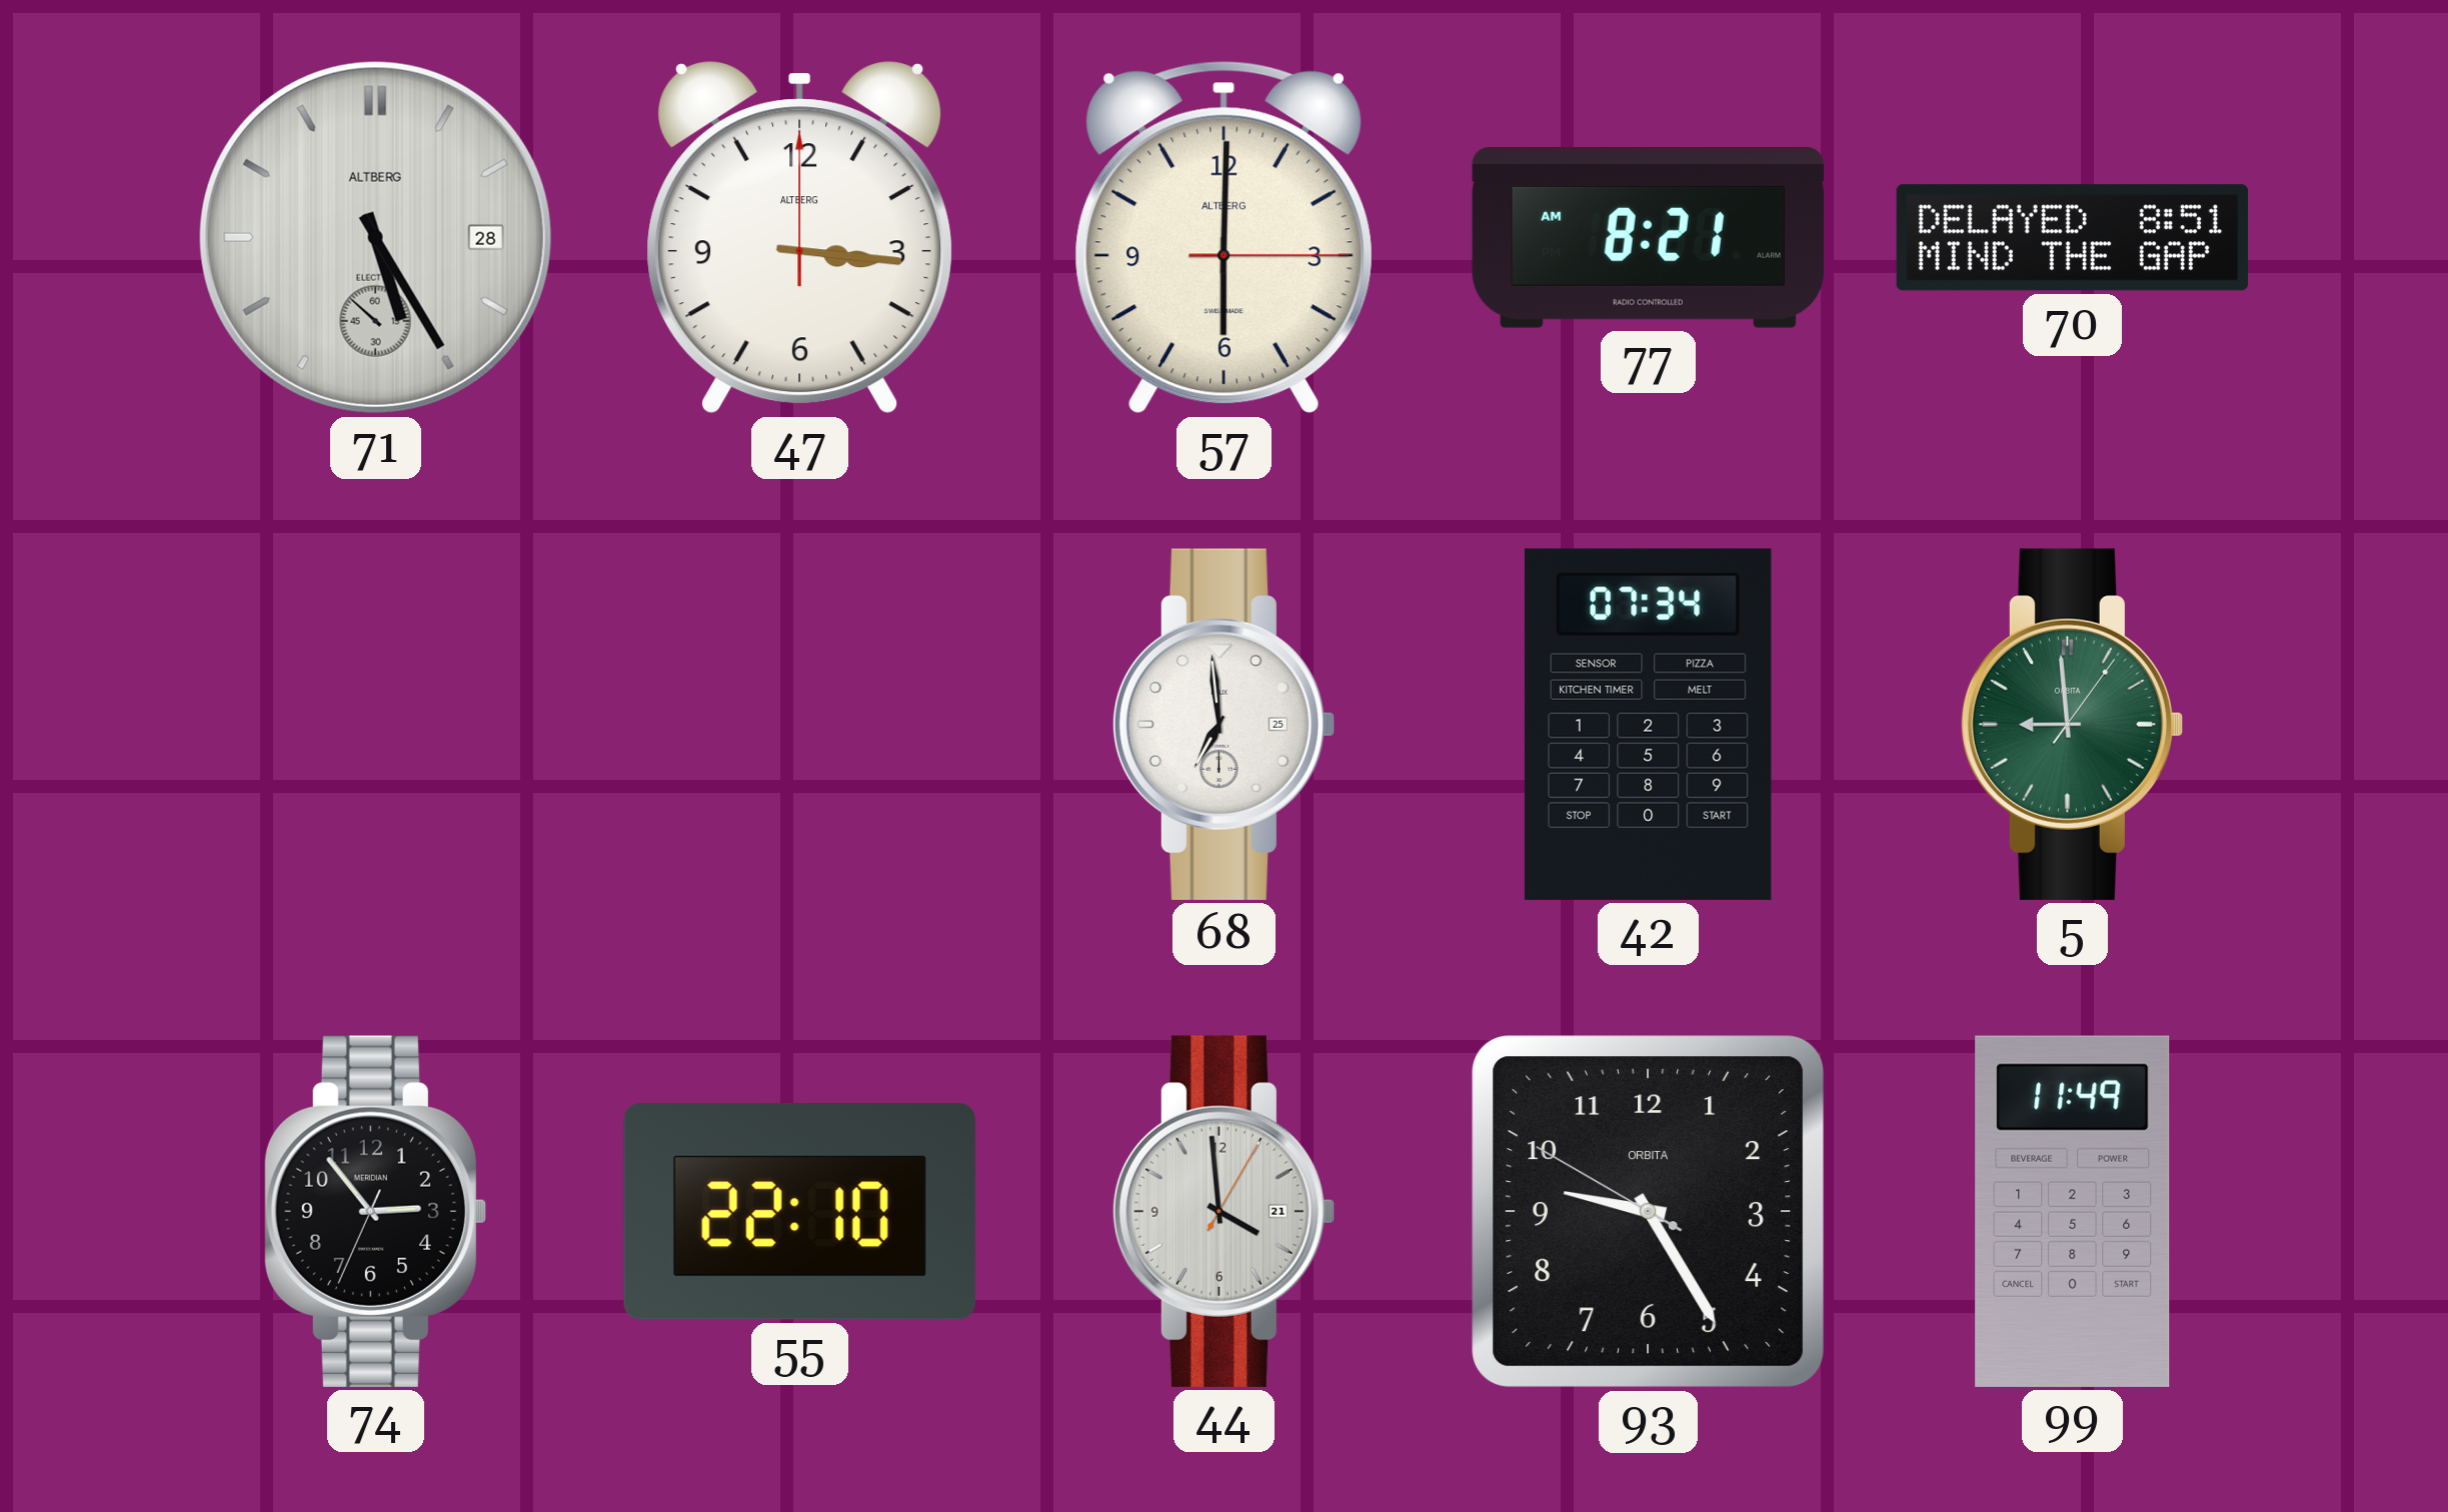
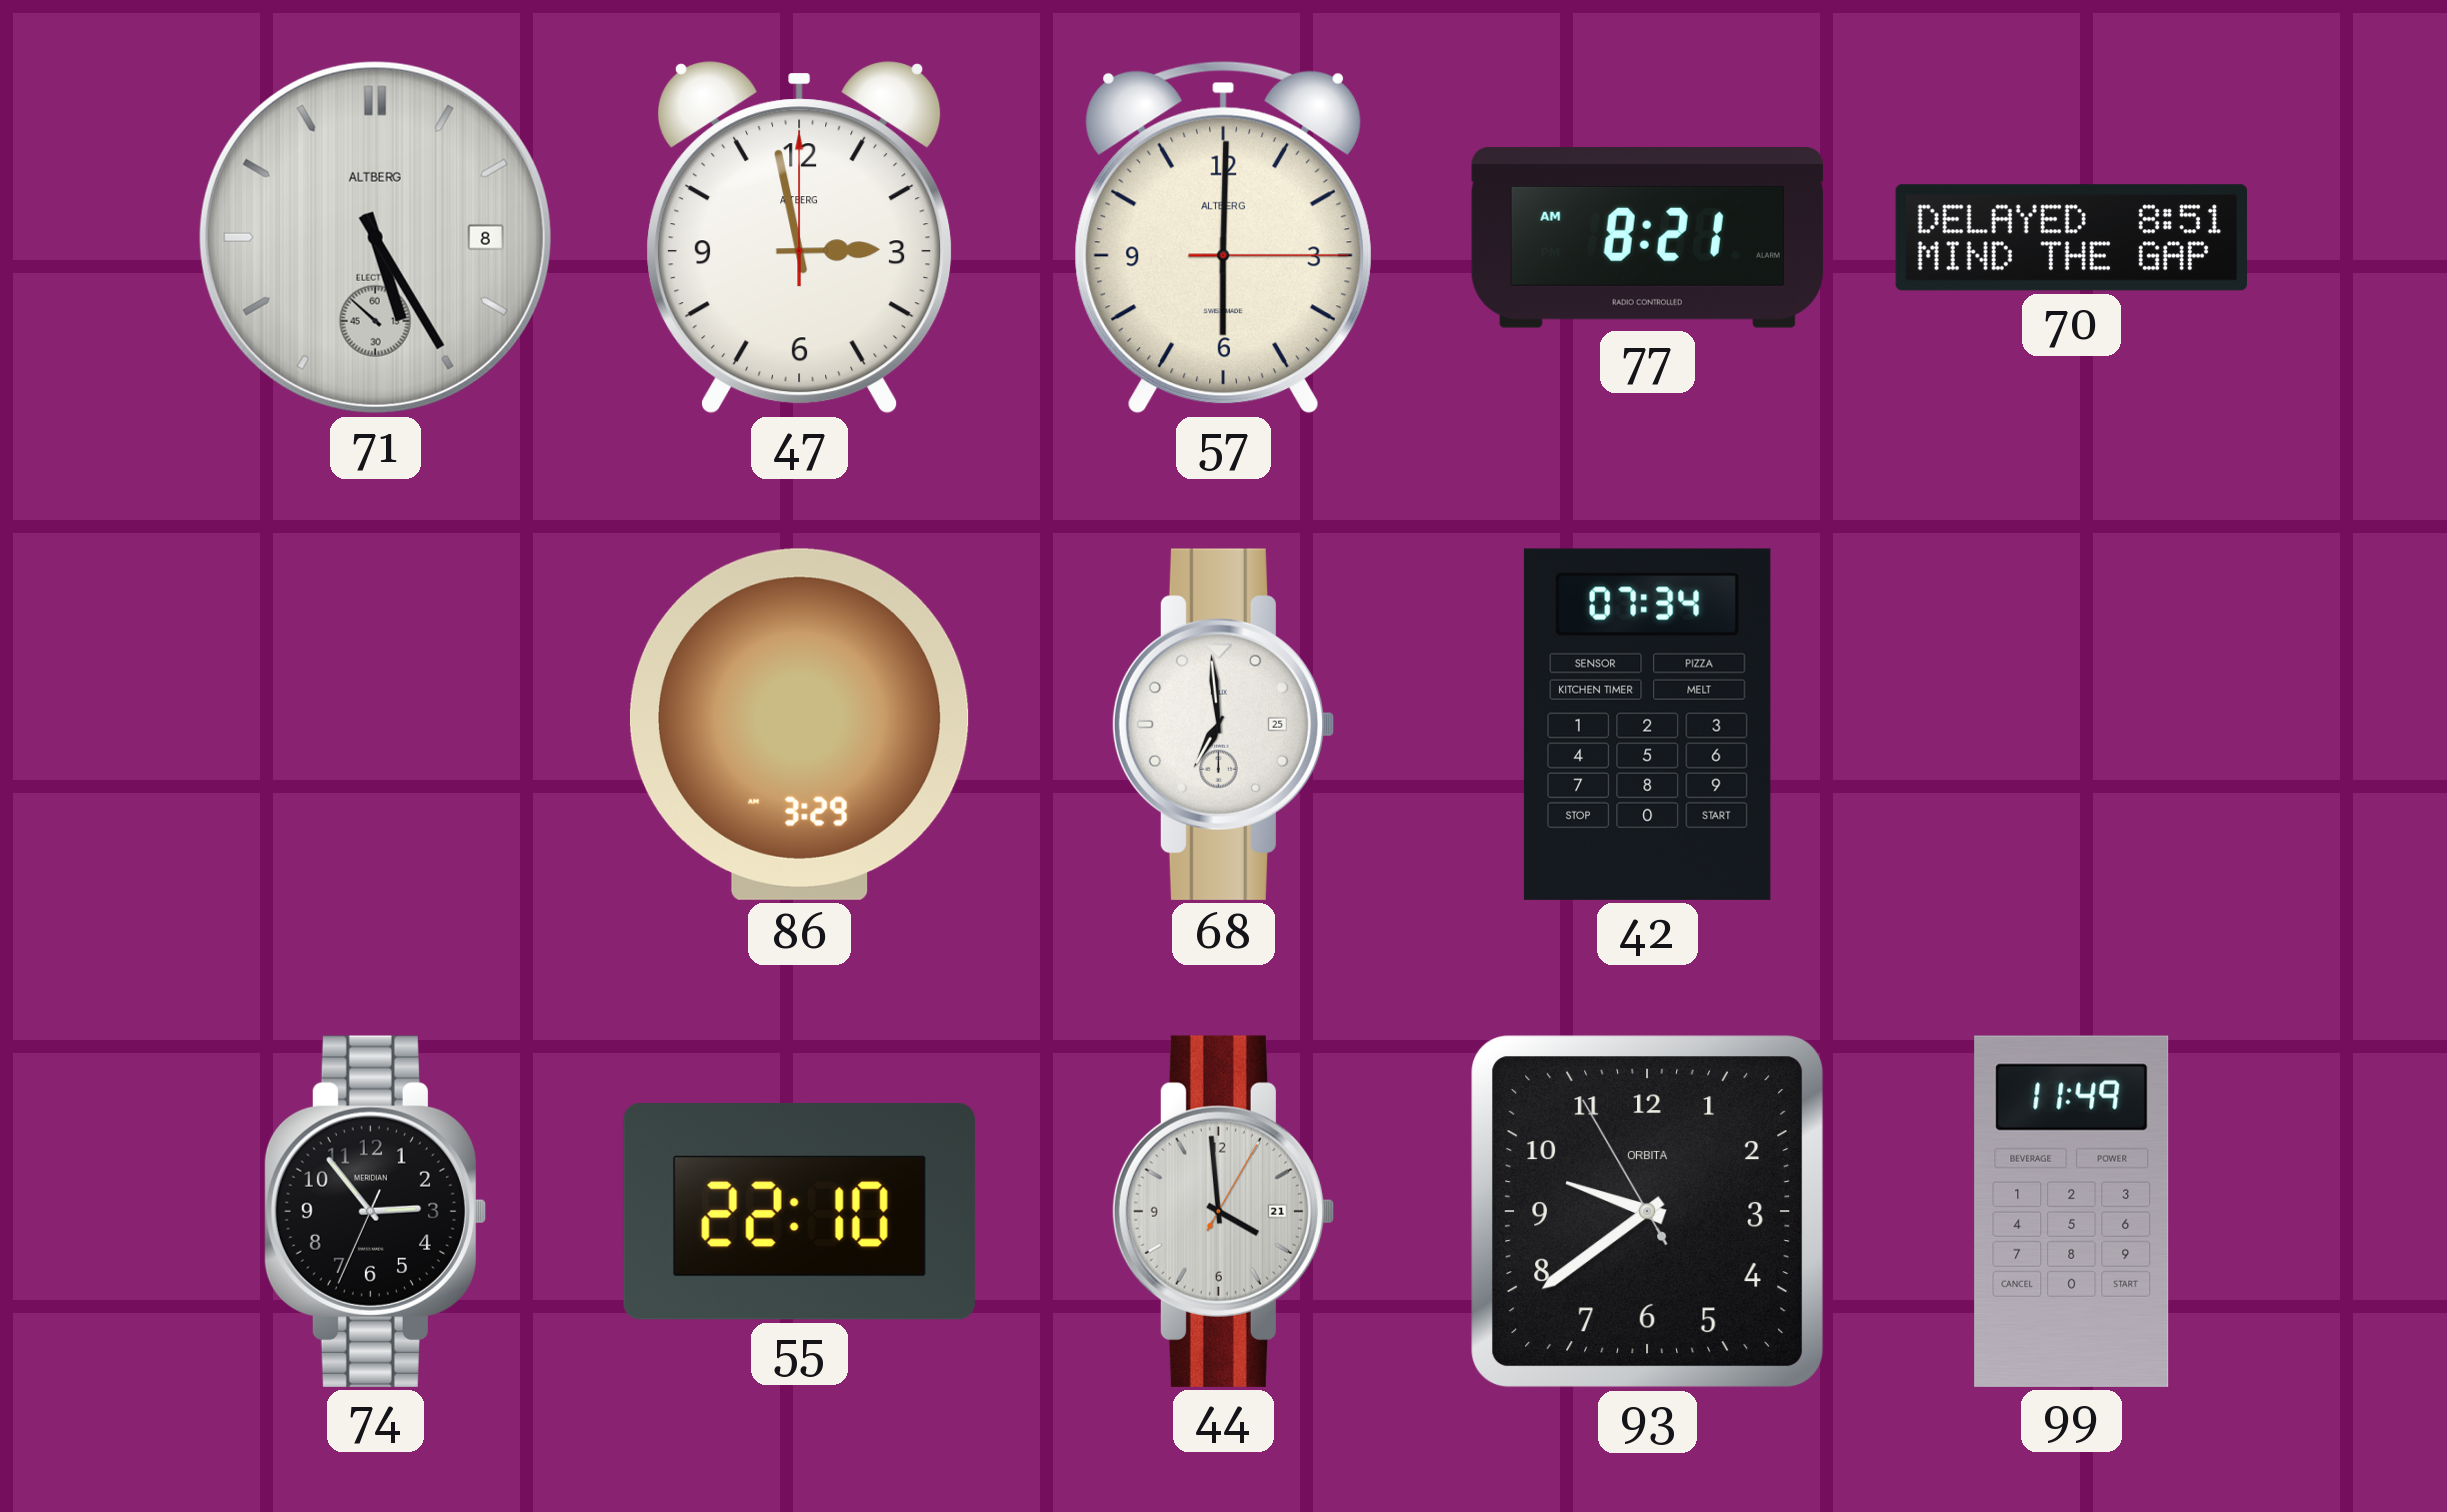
71 date: 28 -> 8 (375, 237)
47: 3:16 -> 2:58 (800, 238)
86: none -> 3:29 (799, 724)
5: 8:59 -> none (2072, 724)
93: 9:24 -> 9:38 (1648, 1212)
